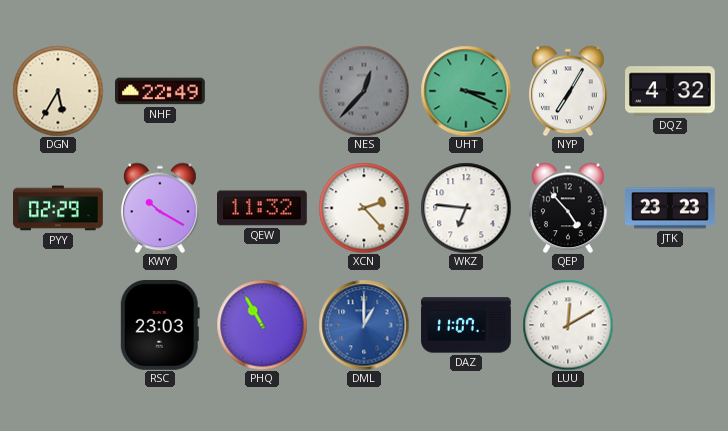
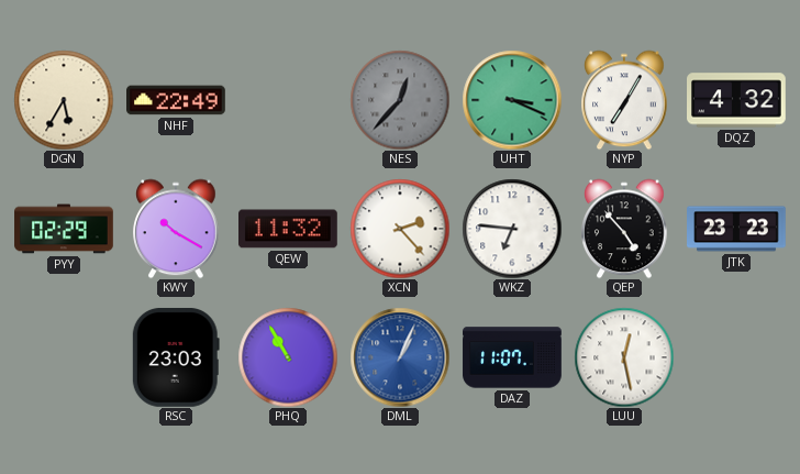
DML: 1:00 -> 1:04 (400, 357)
LUU: 12:10 -> 12:28 (624, 357)
